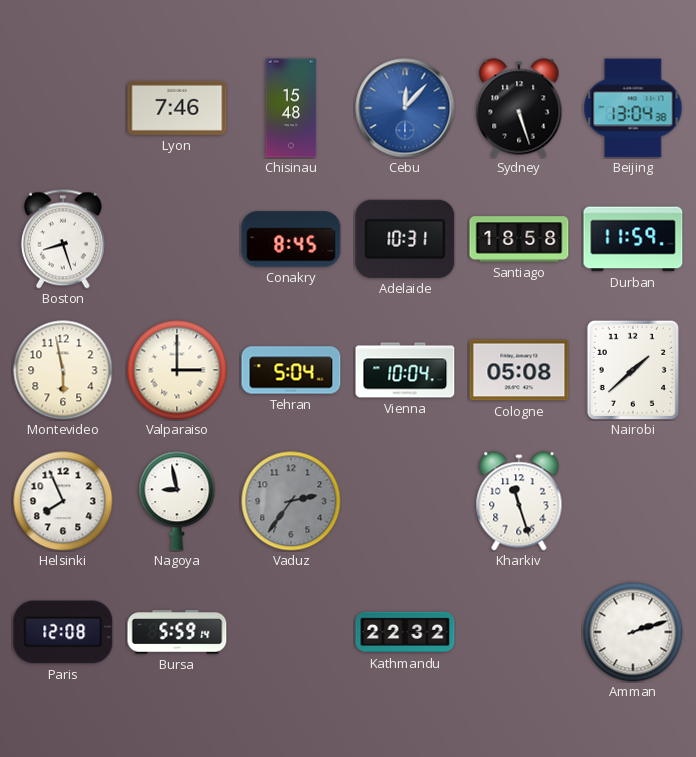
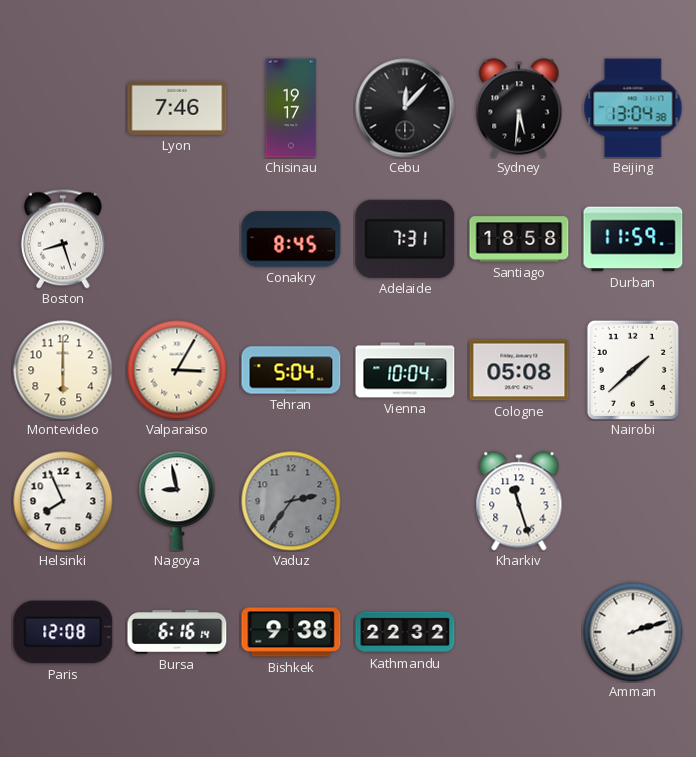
Chisinau: 15:48 -> 19:17 (291, 108)
Cebu dial: blue -> black (405, 108)
Sydney: 5:27 -> 5:31 (519, 108)
Adelaide: 10:31 -> 7:31 (405, 239)
Montevideo: 5:58 -> 6:00 (63, 370)
Valparaiso: 3:00 -> 3:05 (177, 370)
Bursa: 5:59 -> 6:16 (177, 632)
Bishkek: none -> 9:38 (291, 632)
